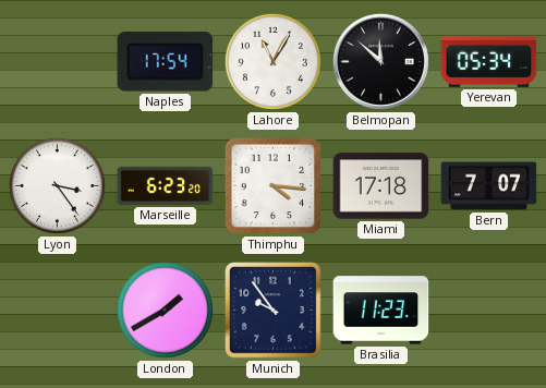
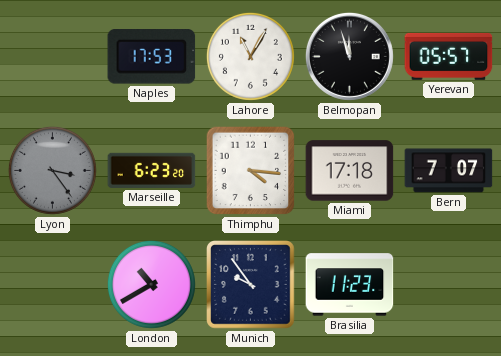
Naples: 17:54 -> 17:53 (152, 57)
Belmopan: 11:52 -> 11:57 (349, 56)
Yerevan: 05:34 -> 05:57 (449, 56)
Lyon dial: white -> grey (52, 170)
London: 1:40 -> 10:40 (151, 284)
